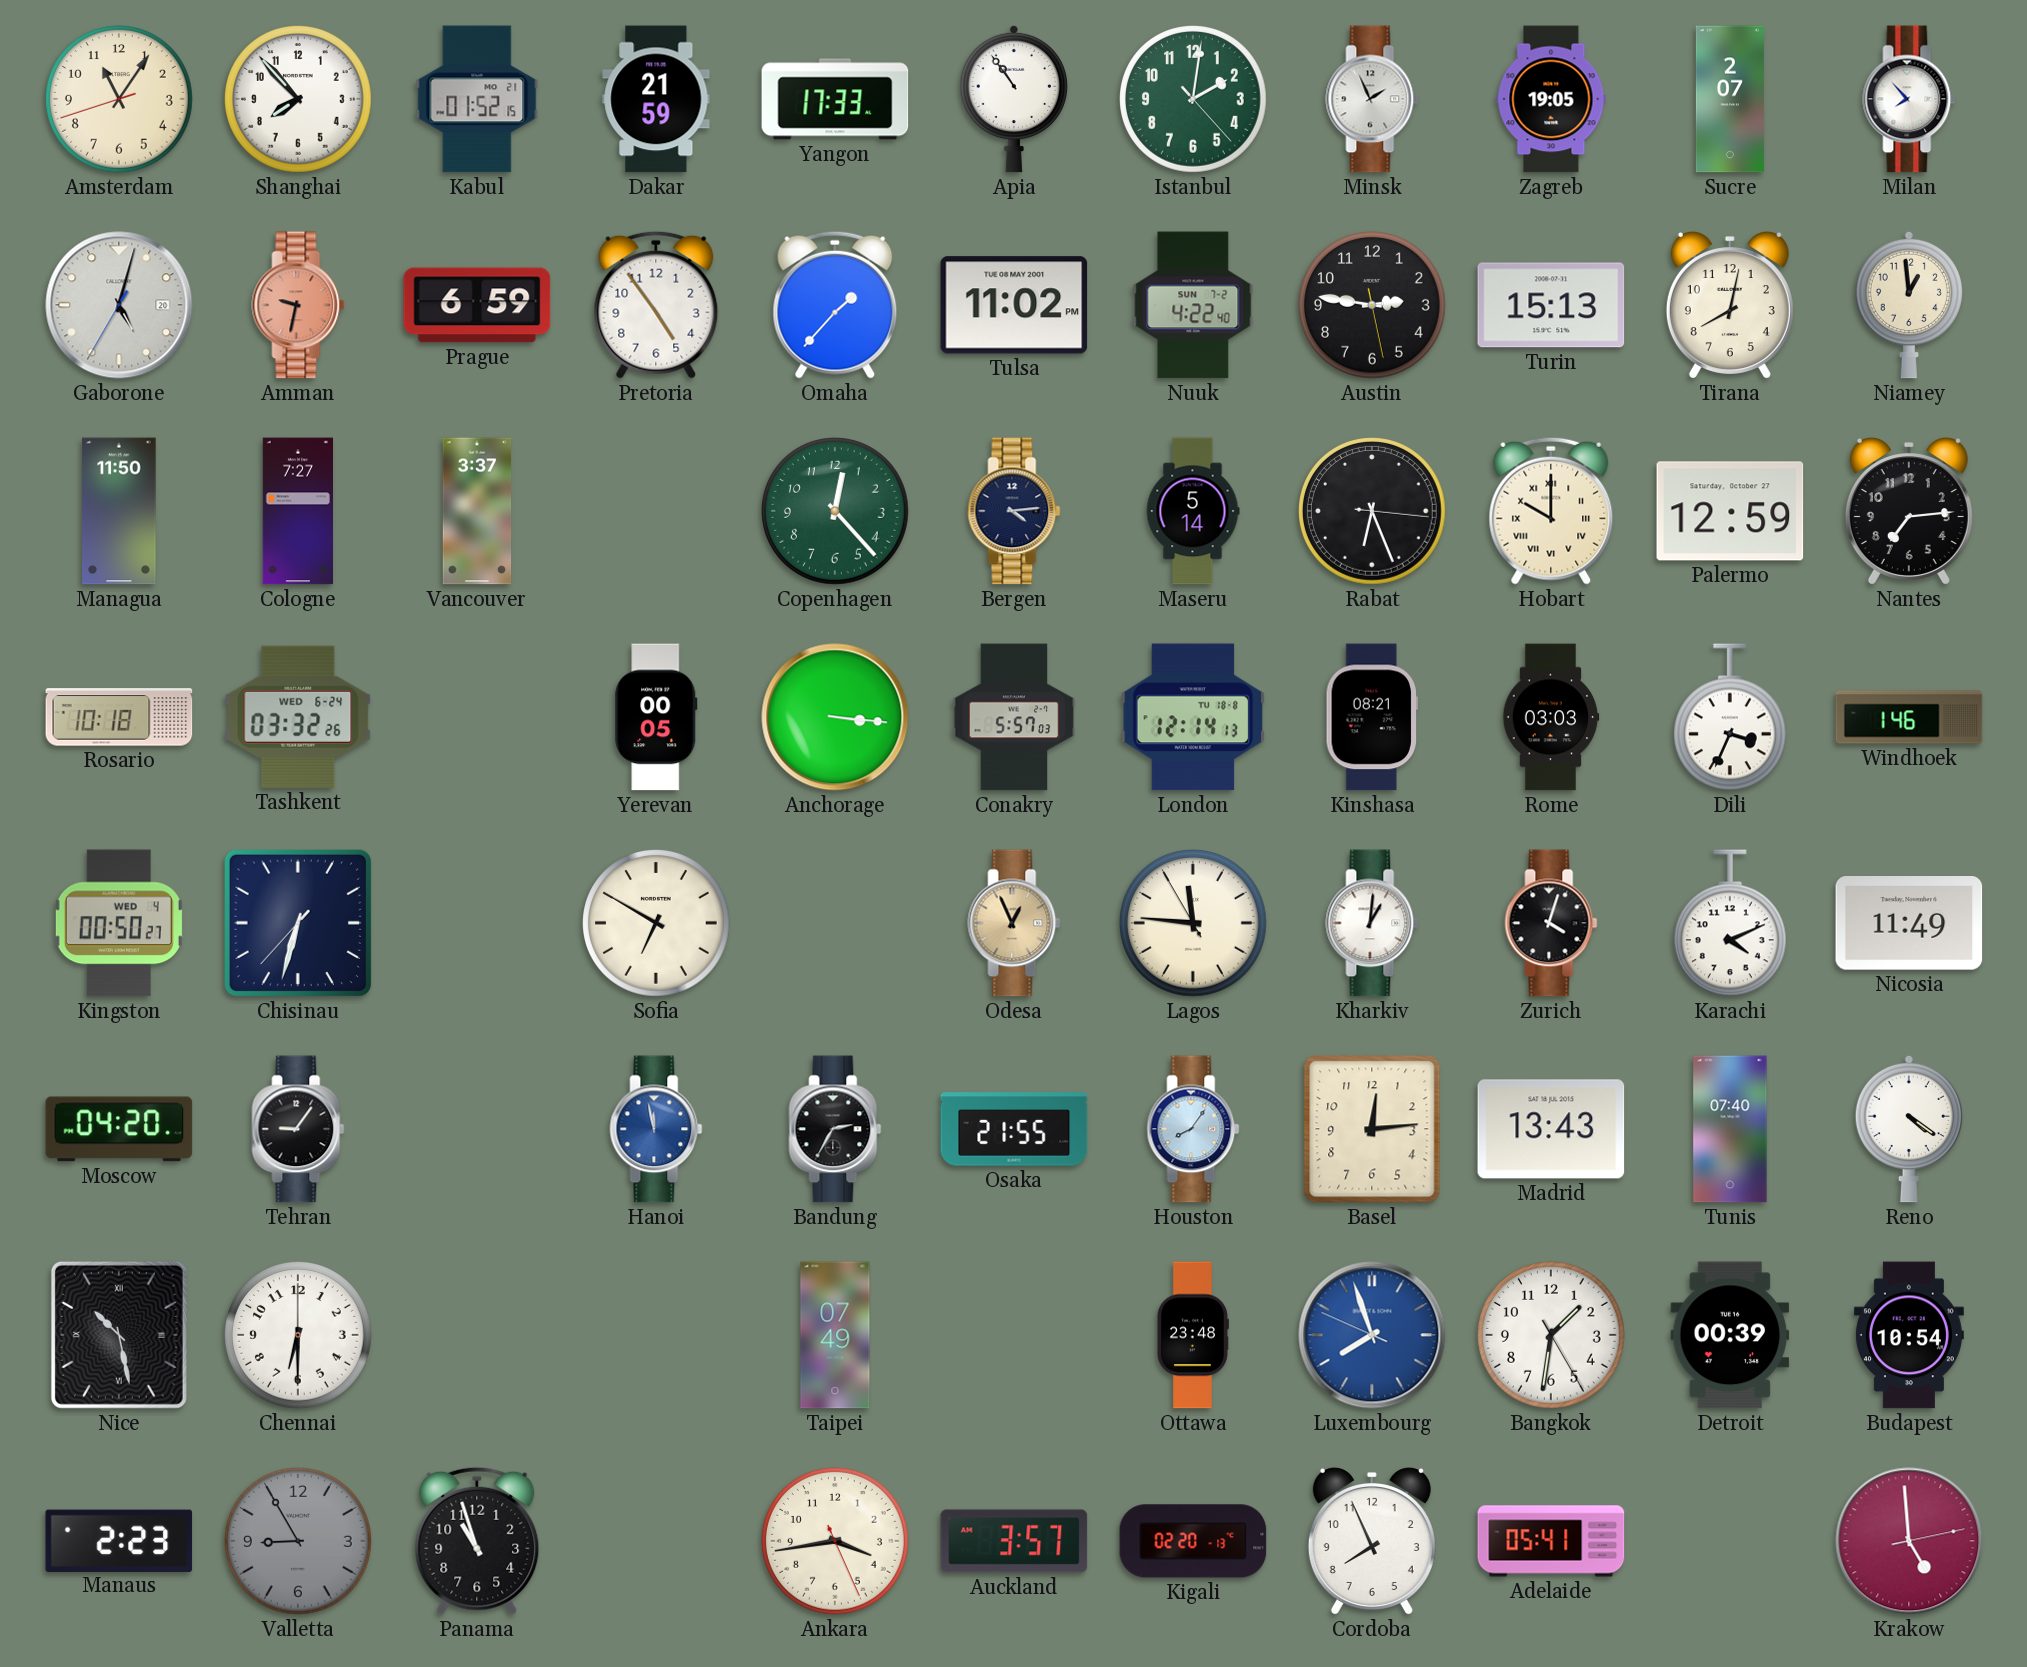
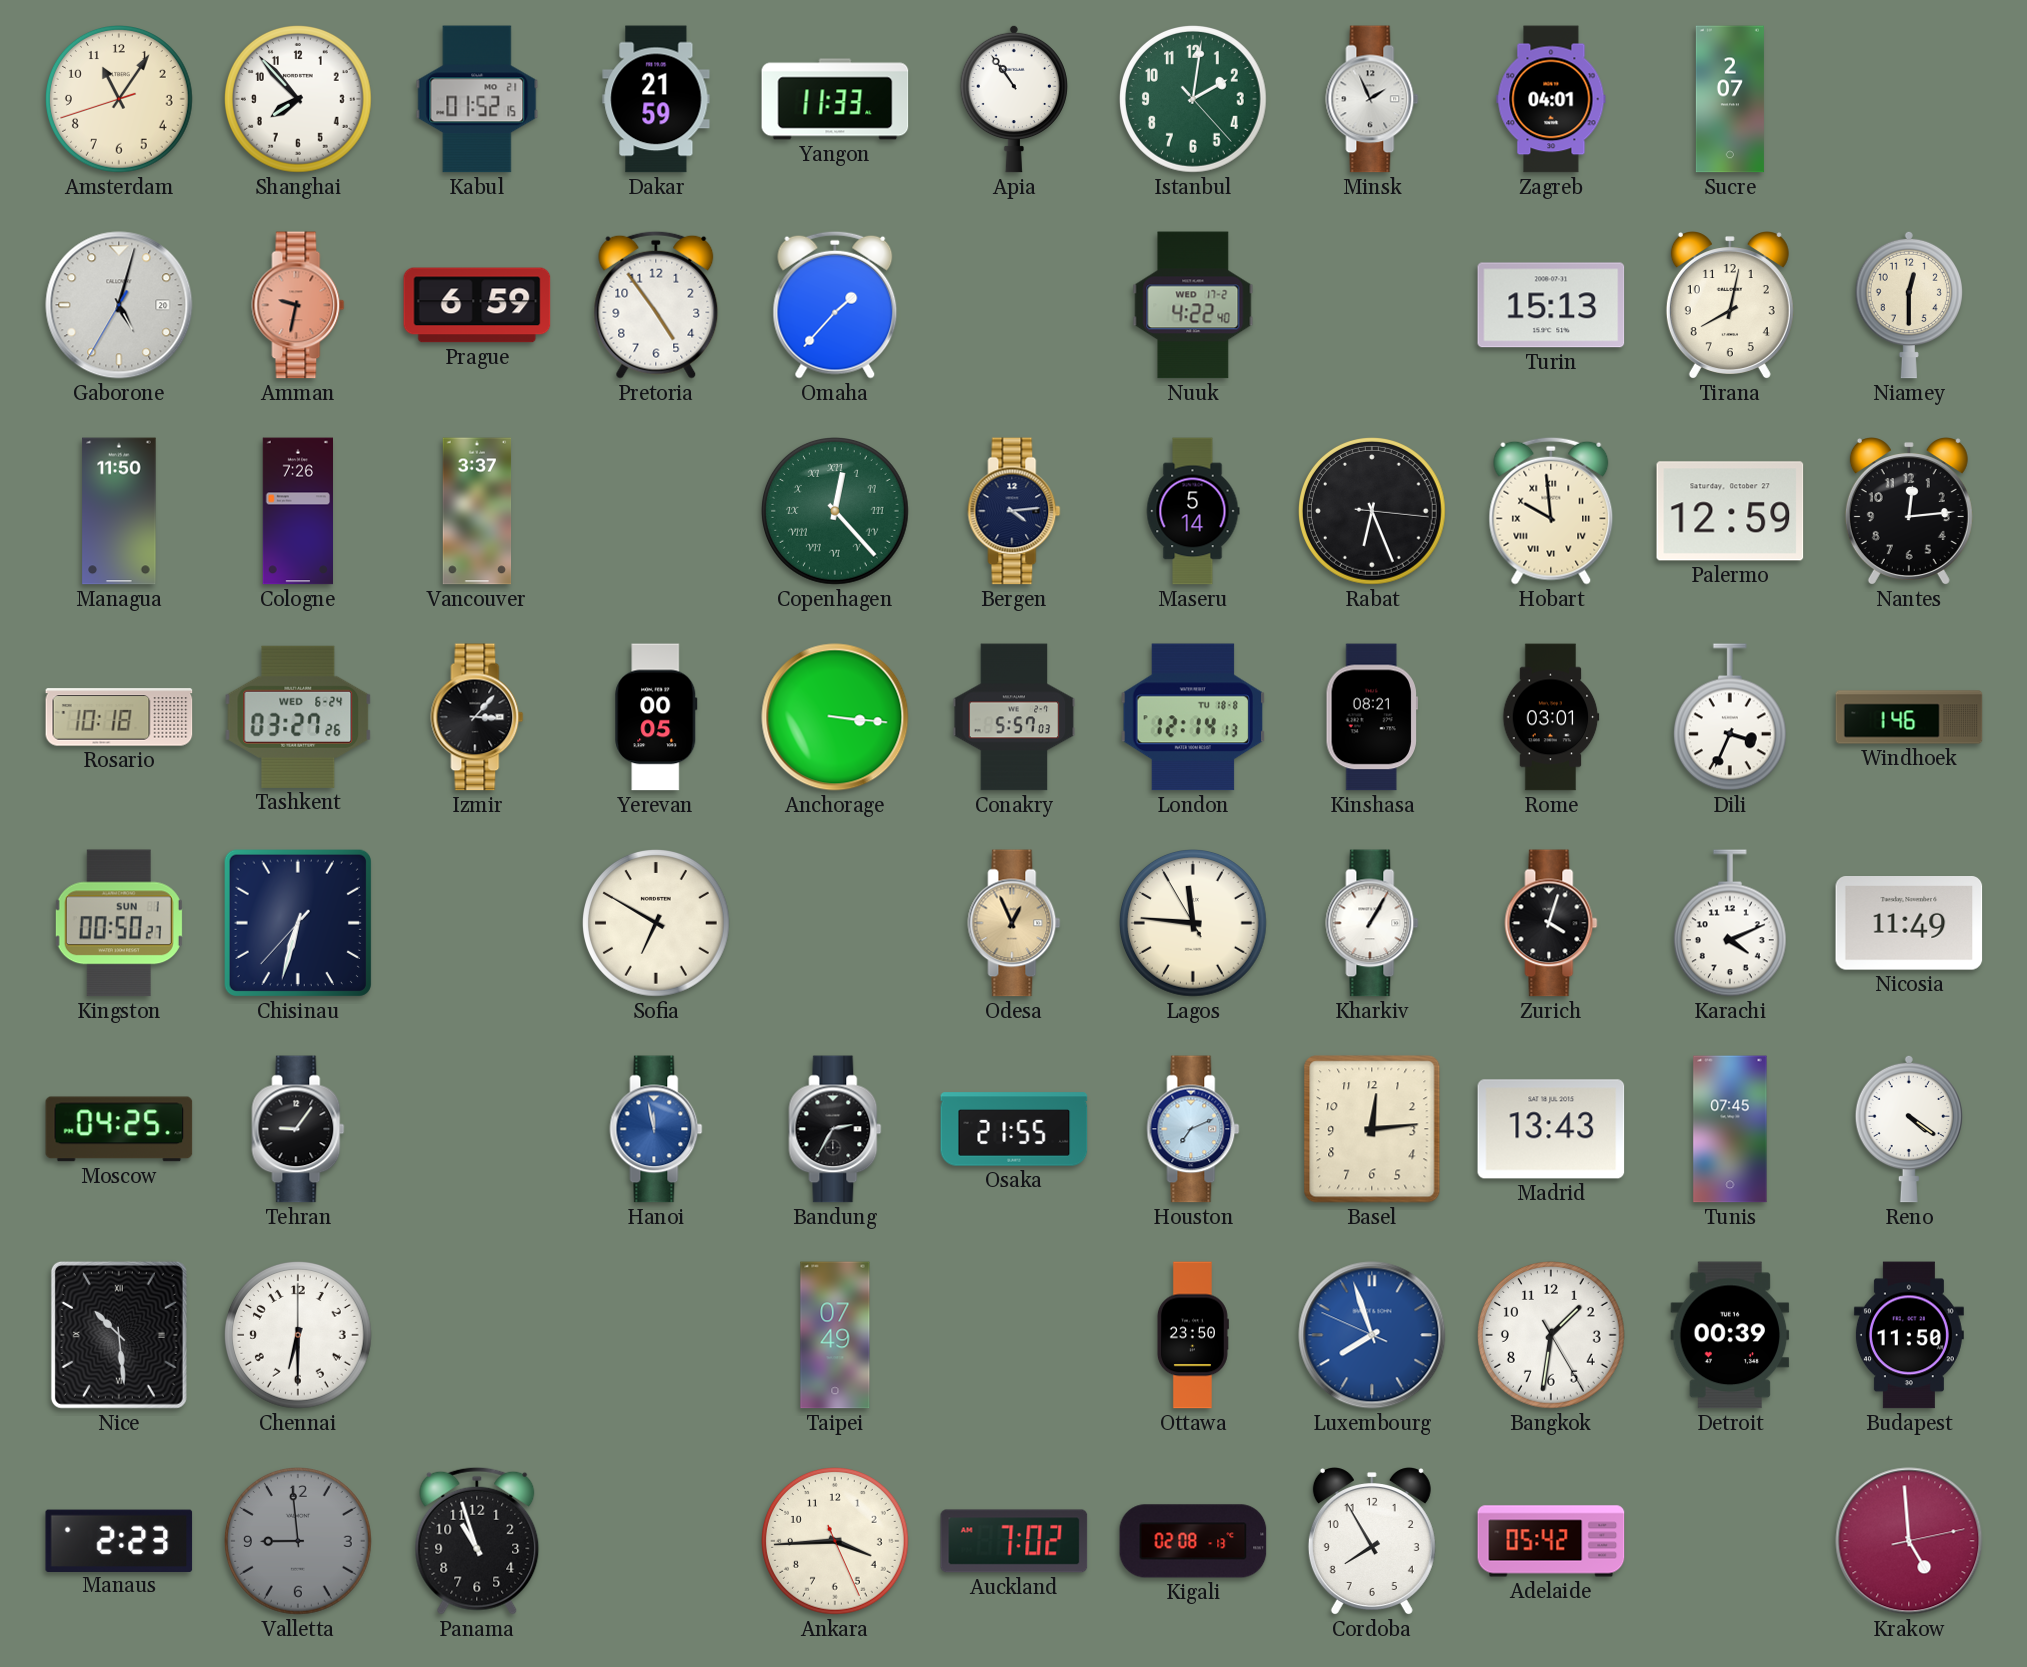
Yangon: 17:33 -> 11:33 (835, 99)
Zagreb: 19:05 -> 04:01 (1551, 99)
Milan: 7:53 -> none (1909, 99)
Tulsa: 11:02 -> none (1014, 305)
Nuuk date: SUN 7-2 -> WED 17-2 (1193, 305)
Austin: 2:46 -> none (1373, 306)
Niamey: 12:59 -> 12:30 (1909, 305)
Cologne: 7:27 -> 7:26 (297, 511)
Copenhagen numerals: Arabic -> Roman (836, 512)
Hobart: 10:00 -> 9:59 (1551, 511)
Nantes: 7:14 -> 12:14 (1909, 511)
Tashkent: 03:32 -> 03:27 (298, 717)
Izmir: none -> 3:07 (477, 717)
Rome: 03:03 -> 03:01 (1551, 717)
Kingston date: WED 4 -> SUN 1 (119, 923)
Kharkiv: 1:01 -> 1:05 (1372, 923)
Moscow: 04:20 -> 04:25 (119, 1129)
Houston: 8:06 -> 7:11 (1193, 1129)
Tunis: 07:40 -> 07:45 (1730, 1129)
Nice: 10:28 -> 10:29 (119, 1335)
Ottawa: 23:48 -> 23:50 (1192, 1335)
Budapest: 10:54 -> 11:50 (1909, 1335)
Valletta: 8:55 -> 8:59 (299, 1542)
Ankara: 3:43 -> 3:44 (836, 1542)
Auckland: 3:57 -> 7:02 (1014, 1541)
Kigali: 02:20 -> 02:08 (1193, 1541)
Cordoba: 7:56 -> 7:55 (1372, 1541)
Adelaide: 05:41 -> 05:42 (1551, 1541)
